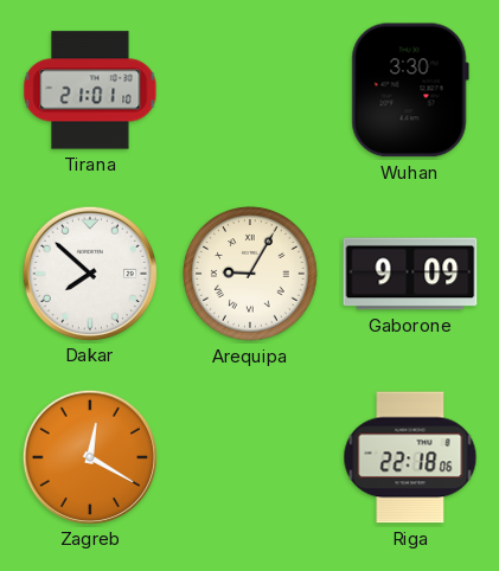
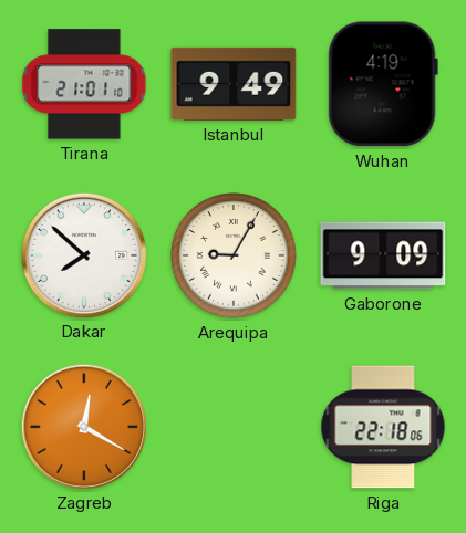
Istanbul: none -> 9:49 (234, 84)
Wuhan: 3:30 -> 4:19 (383, 84)
